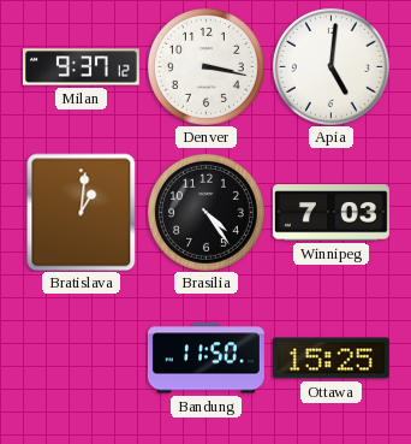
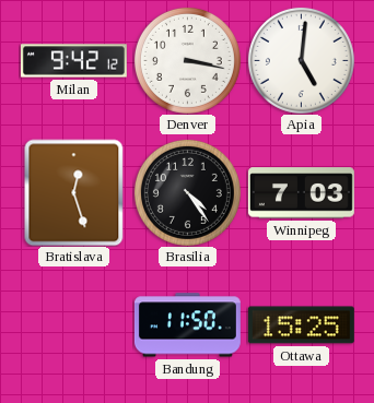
Milan: 9:37 -> 9:42 (73, 61)
Bratislava: 1:01 -> 12:27 (74, 192)
